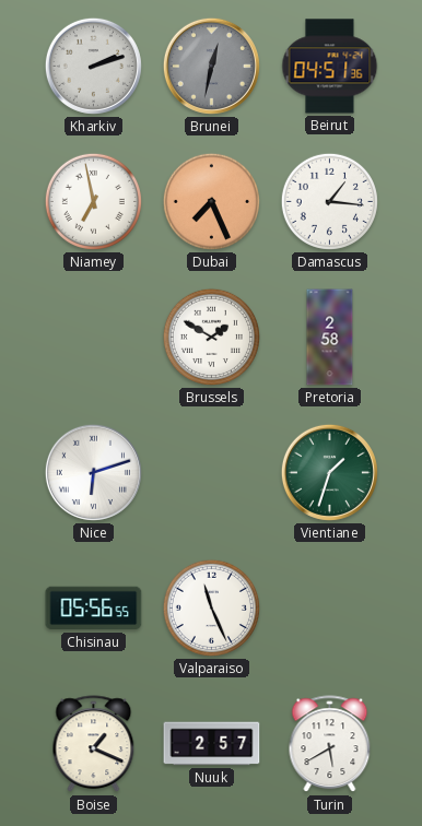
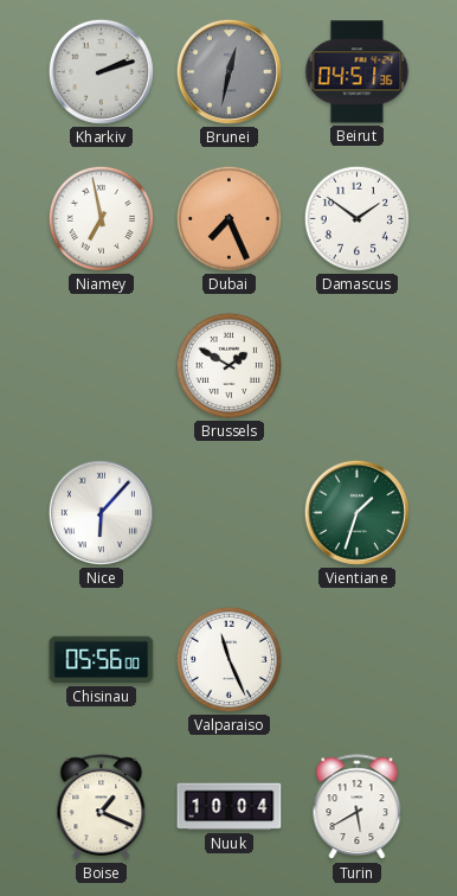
Damascus: 1:16 -> 1:51 (356, 218)
Pretoria: 2:58 -> none (330, 338)
Nice: 6:12 -> 6:07 (101, 512)
Chisinau: 05:56:55 -> 05:56:00 (102, 660)
Nuuk: 2:57 -> 10:04 (230, 807)
